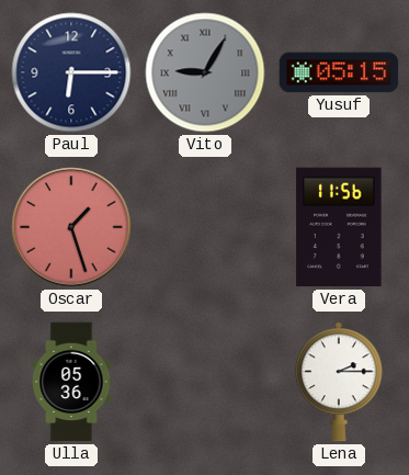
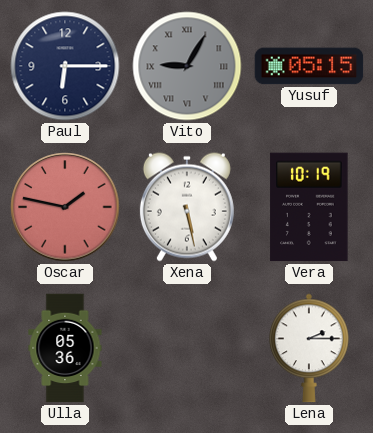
Oscar: 1:27 -> 1:47 (65, 207)
Xena: none -> 5:28 (187, 207)
Vera: 11:56 -> 10:19 (309, 207)
